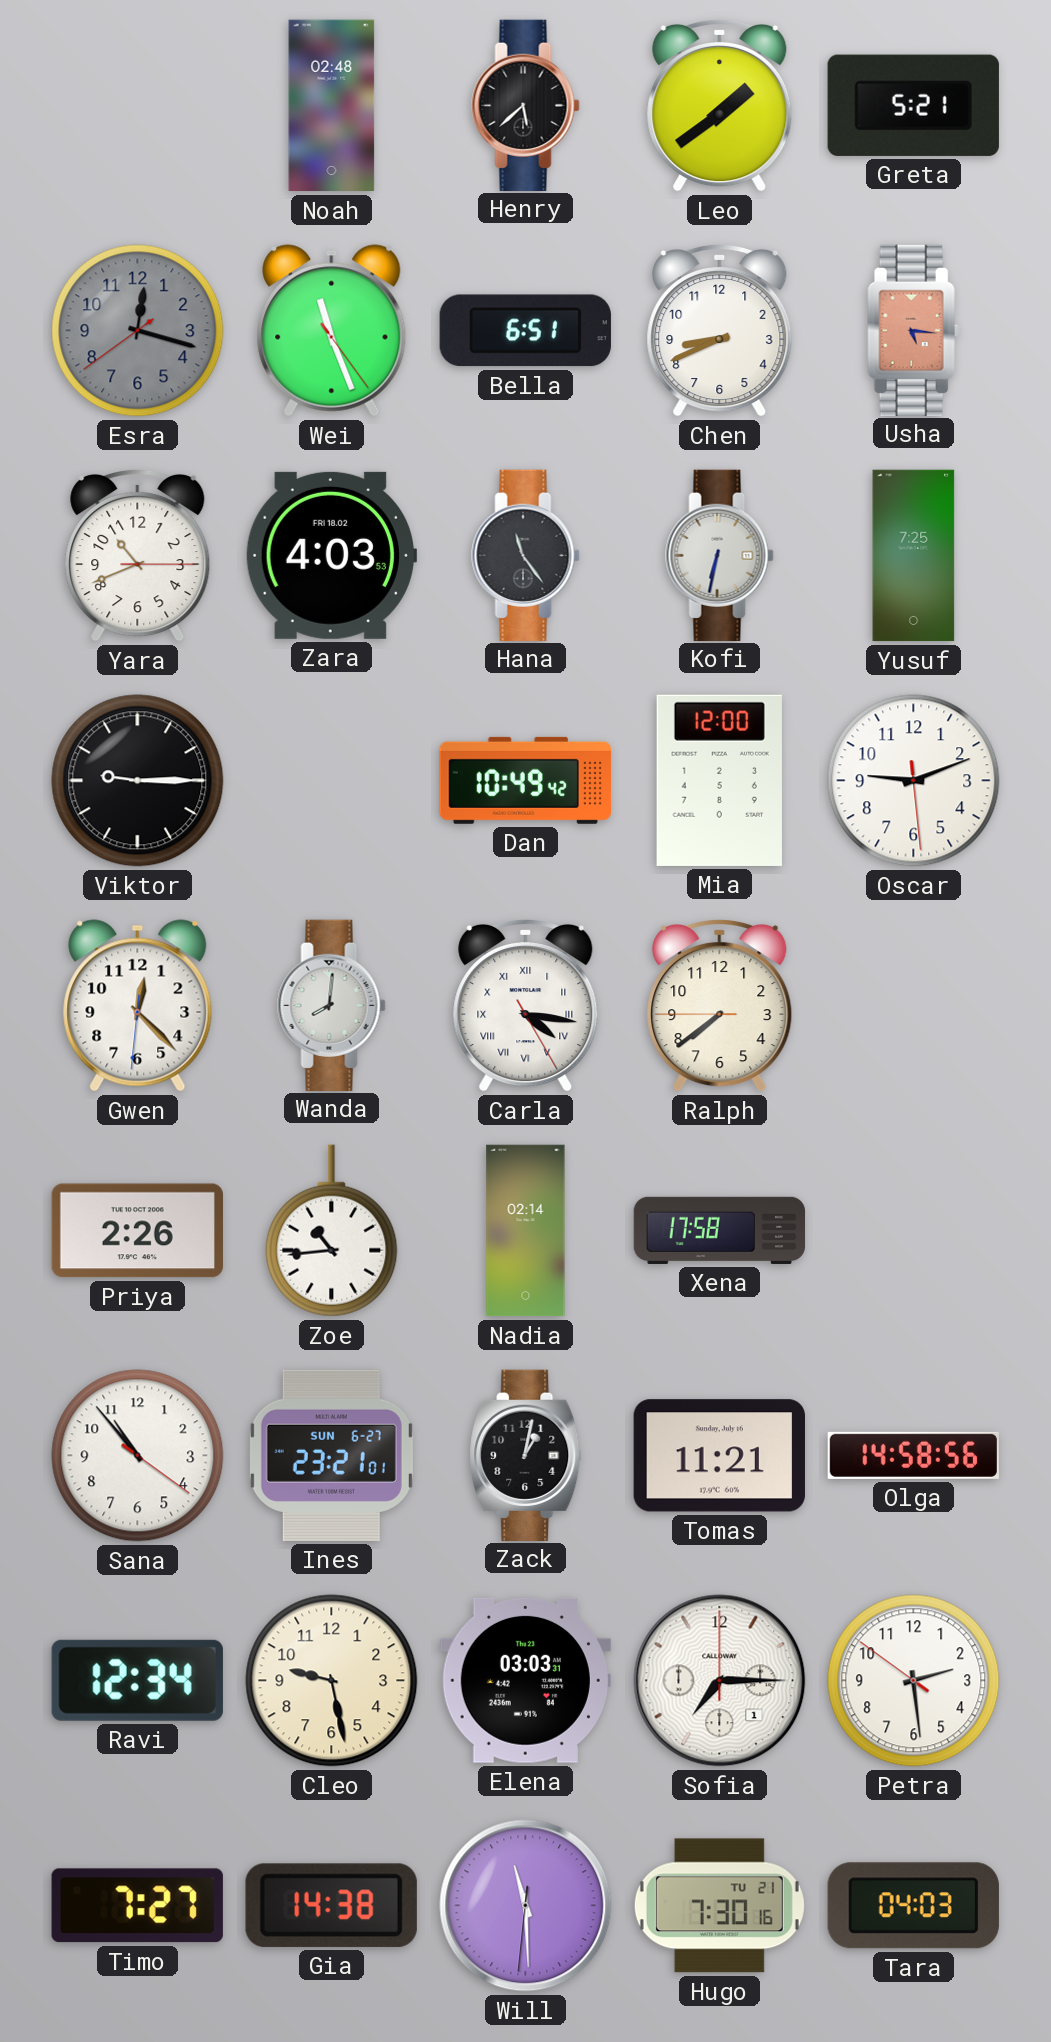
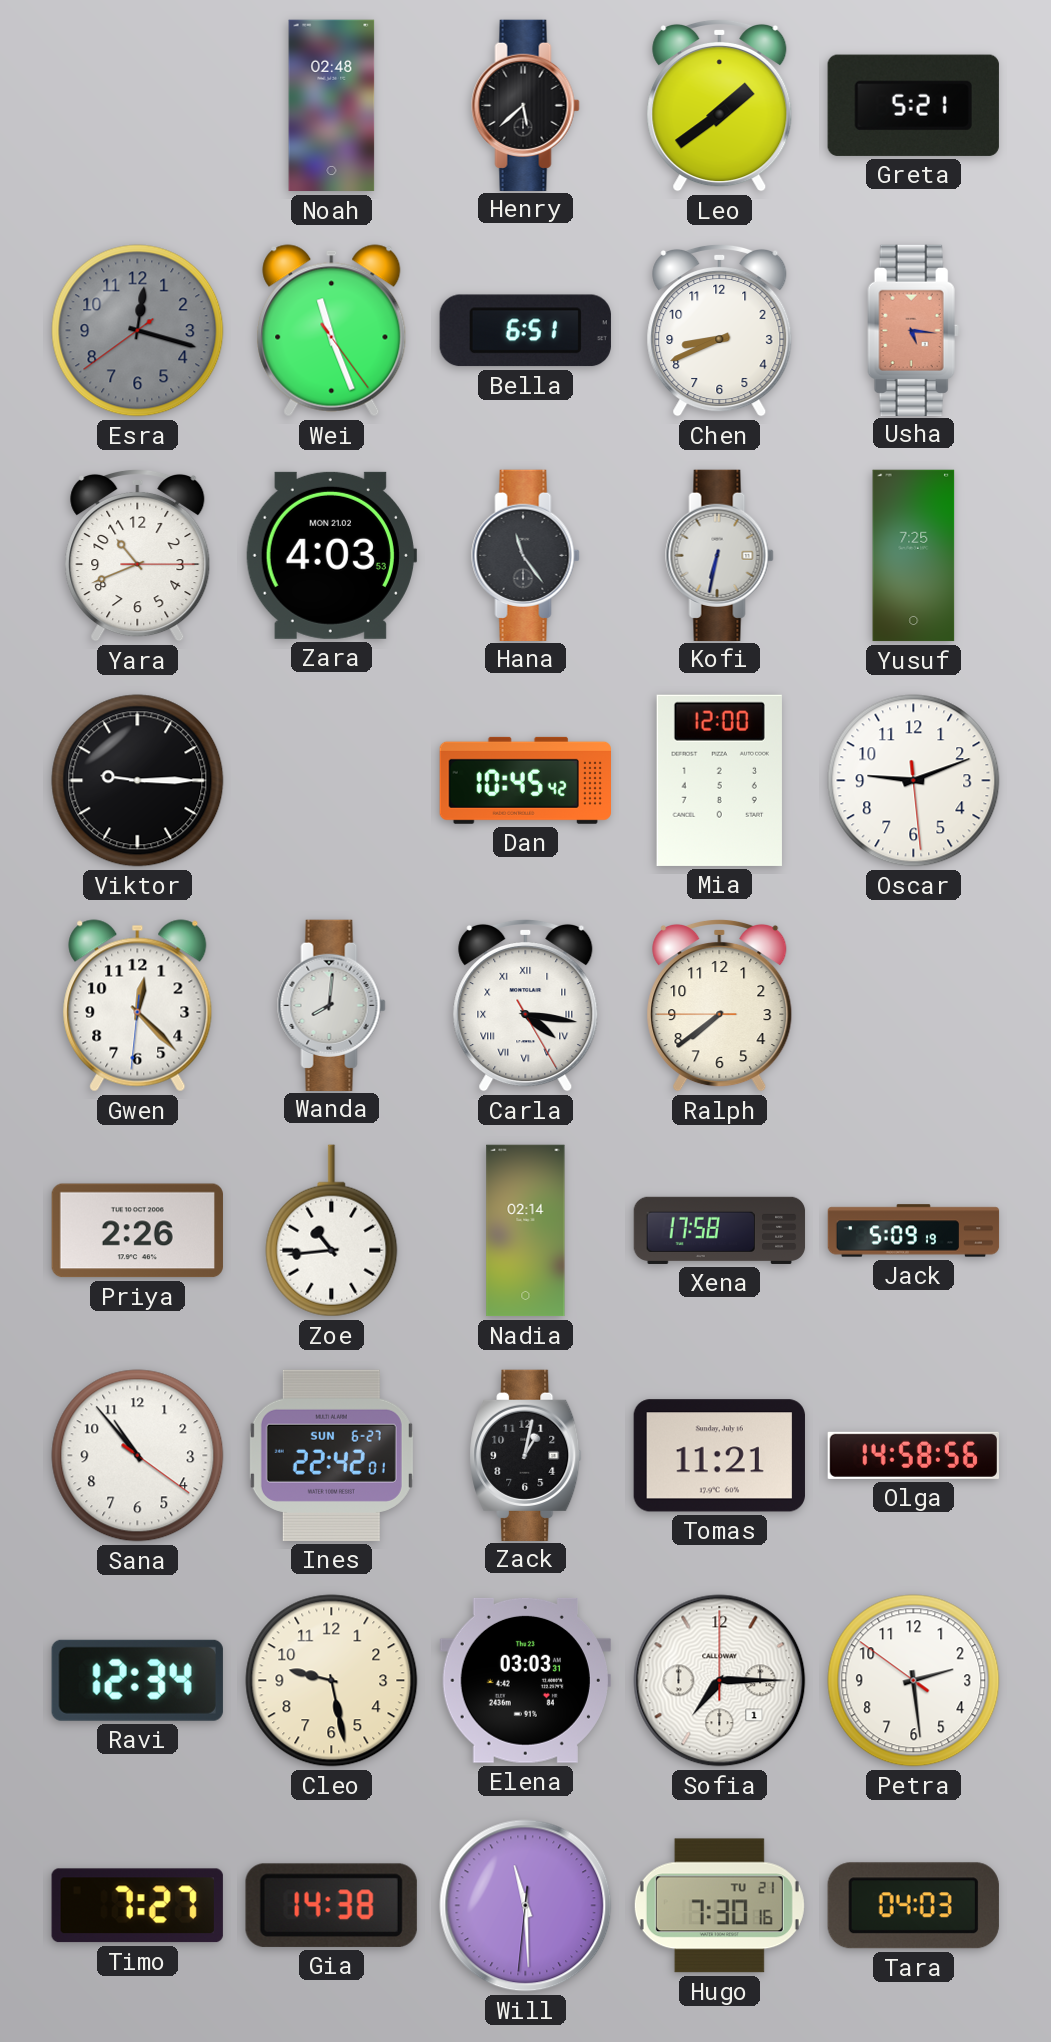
Zara date: FRI 18.02 -> MON 21.02 (331, 555)
Dan: 10:49 -> 10:45 (525, 780)
Jack: none -> 5:09 (914, 1231)
Ines: 23:21 -> 22:42 (331, 1455)
